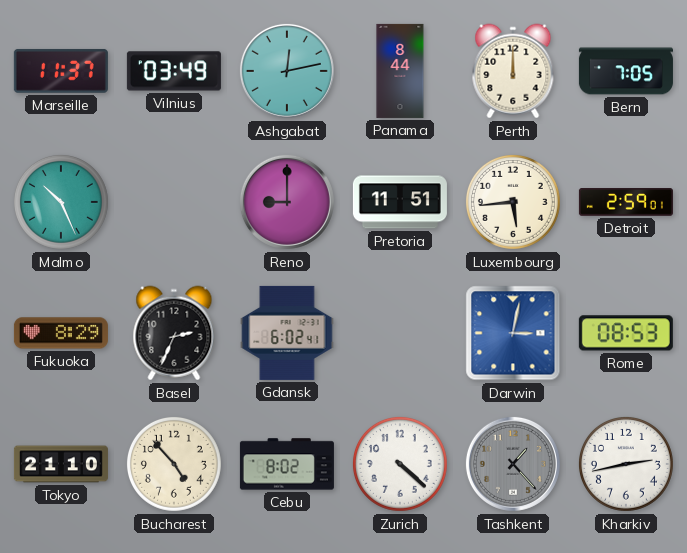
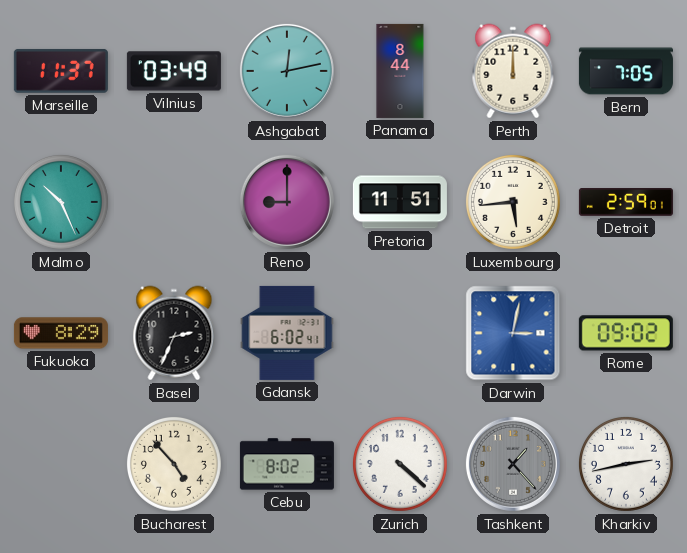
Rome: 08:53 -> 09:02 (626, 333)
Tokyo: 21:10 -> none (61, 464)
